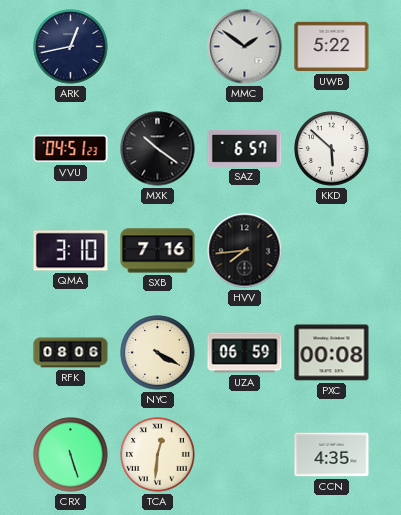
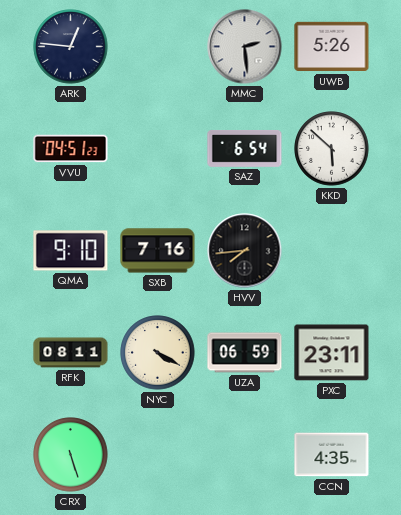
ARK: 12:43 -> 12:46 (71, 47)
MMC: 1:51 -> 2:29 (245, 47)
UWB: 5:22 -> 5:26 (332, 47)
MXK: 10:21 -> none (158, 149)
SAZ: 6:57 -> 6:54 (245, 148)
QMA: 3:10 -> 9:10 (71, 251)
RFK: 08:06 -> 08:11 (71, 353)
PXC: 00:08 -> 23:11 (332, 353)
TCA: 12:31 -> none (158, 455)
